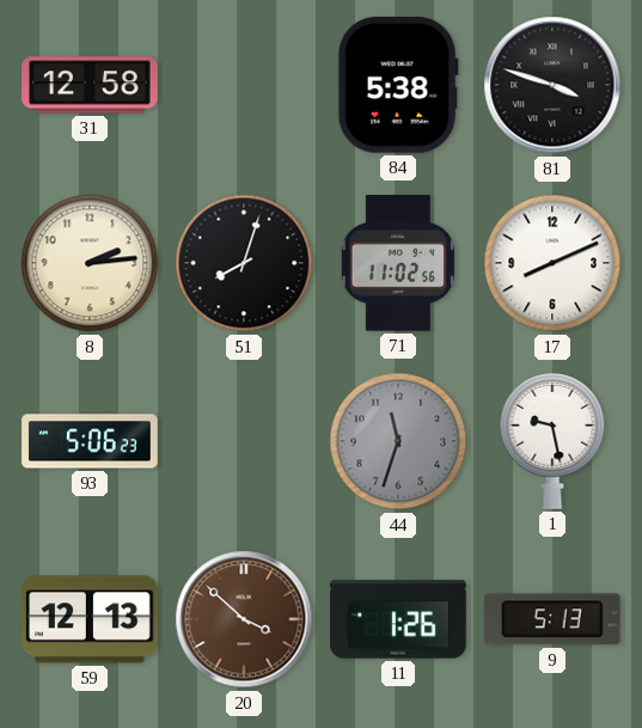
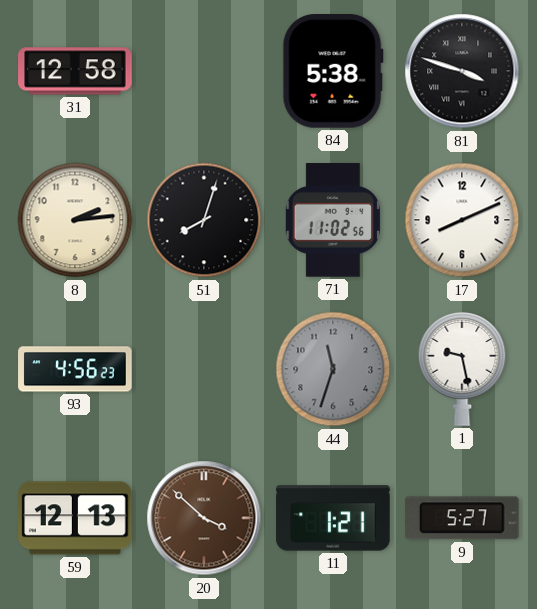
93: 5:06 -> 4:56 (75, 369)
11: 1:26 -> 1:21 (333, 518)
9: 5:13 -> 5:27 (462, 518)
